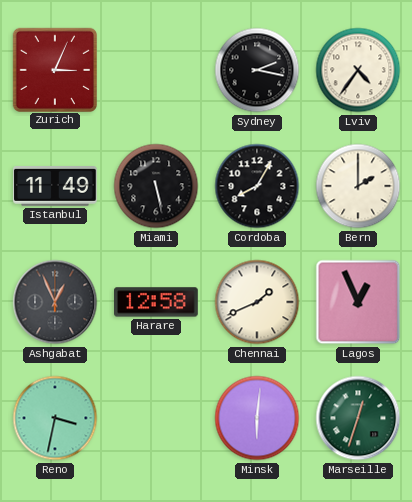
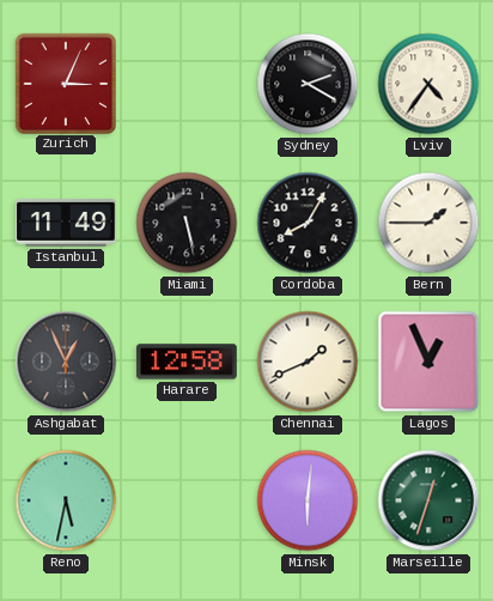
Sydney: 2:17 -> 2:20 (308, 84)
Bern: 2:00 -> 1:45 (428, 223)
Reno: 3:32 -> 5:32 (66, 500)
